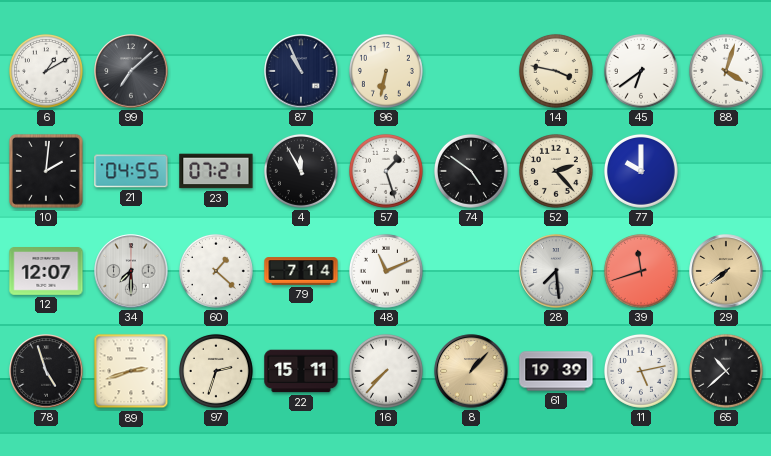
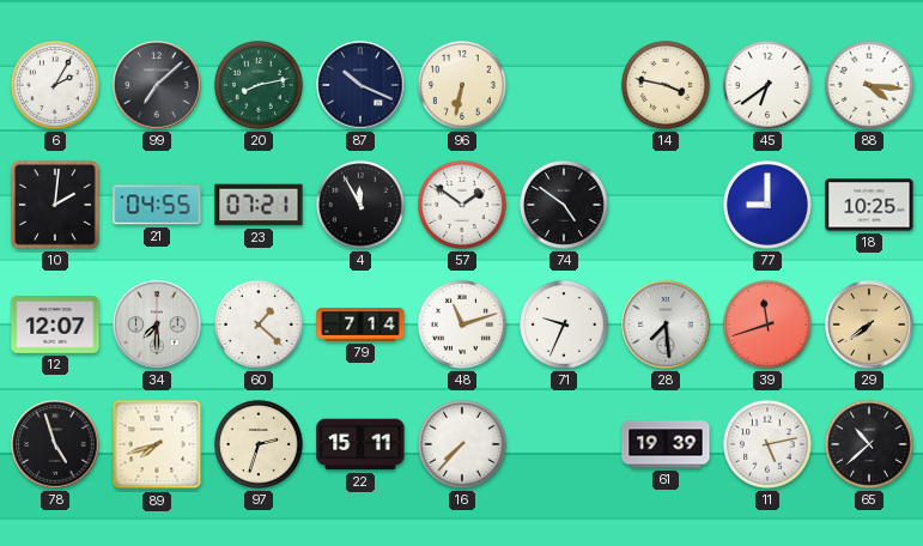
6: 1:10 -> 2:05 (55, 85)
20: none -> 8:13 (259, 85)
87: 10:56 -> 10:19 (360, 85)
88: 4:03 -> 4:16 (869, 85)
57: 1:27 -> 1:51 (462, 205)
52: 2:23 -> none (556, 171)
77: 10:00 -> 9:00 (767, 205)
18: none -> 10:25 (869, 205)
48: 11:11 -> 11:12 (462, 324)
71: none -> 9:34 (564, 324)
89: 2:42 -> 7:42 (157, 444)
8: 1:07 -> none (471, 371)
